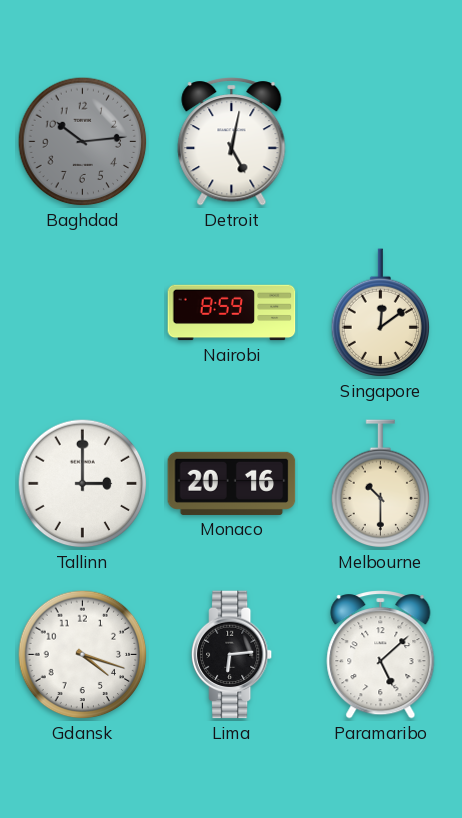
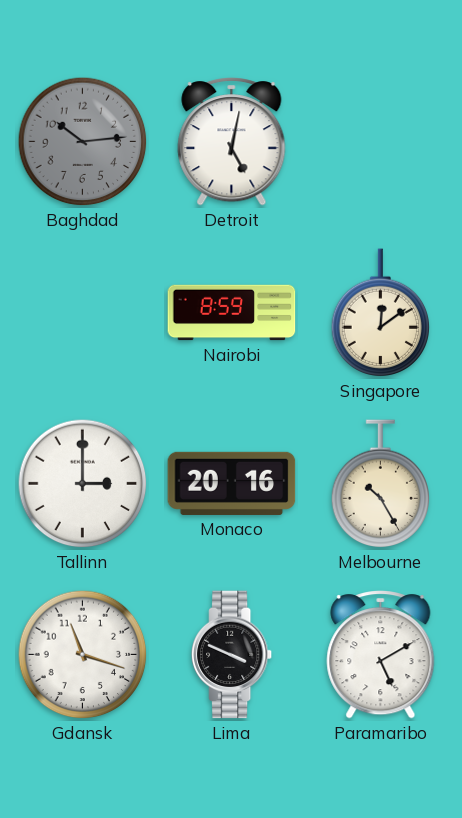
Melbourne: 10:30 -> 10:25 (381, 484)
Gdansk: 4:18 -> 11:18 (83, 655)
Lima: 6:14 -> 3:49 (232, 655)
Paramaribo: 5:08 -> 5:10 (381, 655)
